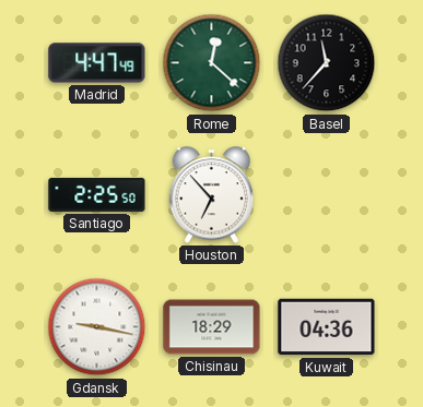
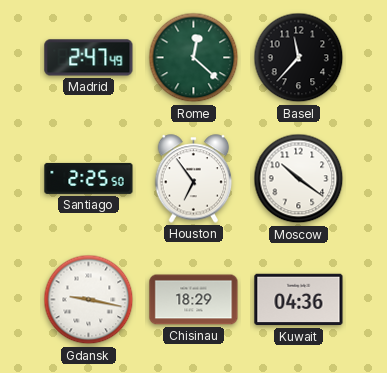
Madrid: 4:47 -> 2:47 (89, 58)
Houston: 6:53 -> 6:54 (194, 179)
Moscow: none -> 10:21 (299, 179)
